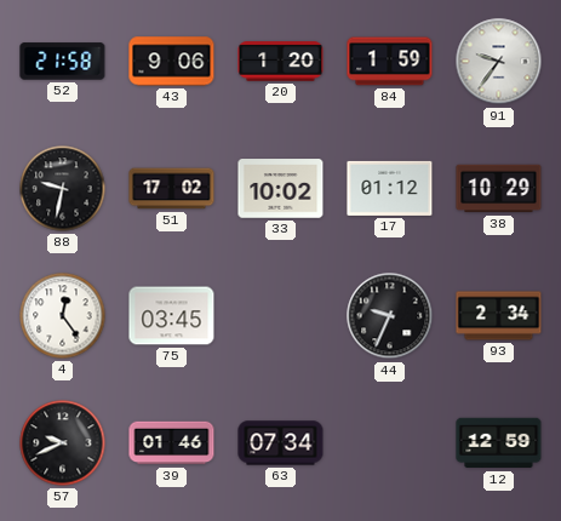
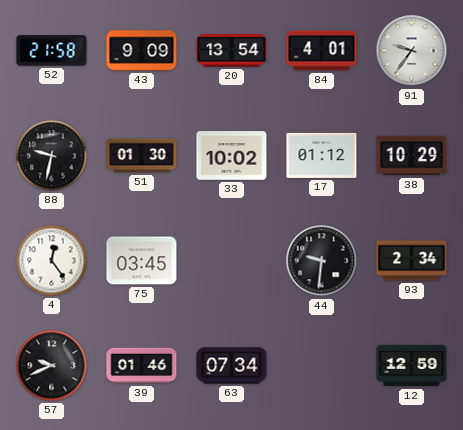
43: 9:06 -> 9:09 (142, 51)
20: 1:20 -> 13:54 (232, 51)
84: 1:59 -> 4:01 (322, 51)
51: 17:02 -> 01:30 (142, 156)
44: 9:34 -> 9:31 (322, 261)
